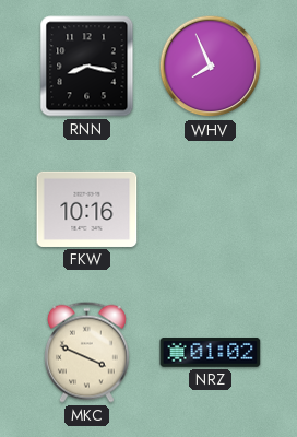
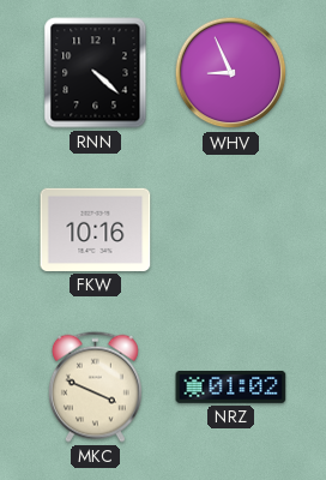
RNN: 8:17 -> 4:22 (96, 73)
WHV: 7:56 -> 8:56 (231, 73)
